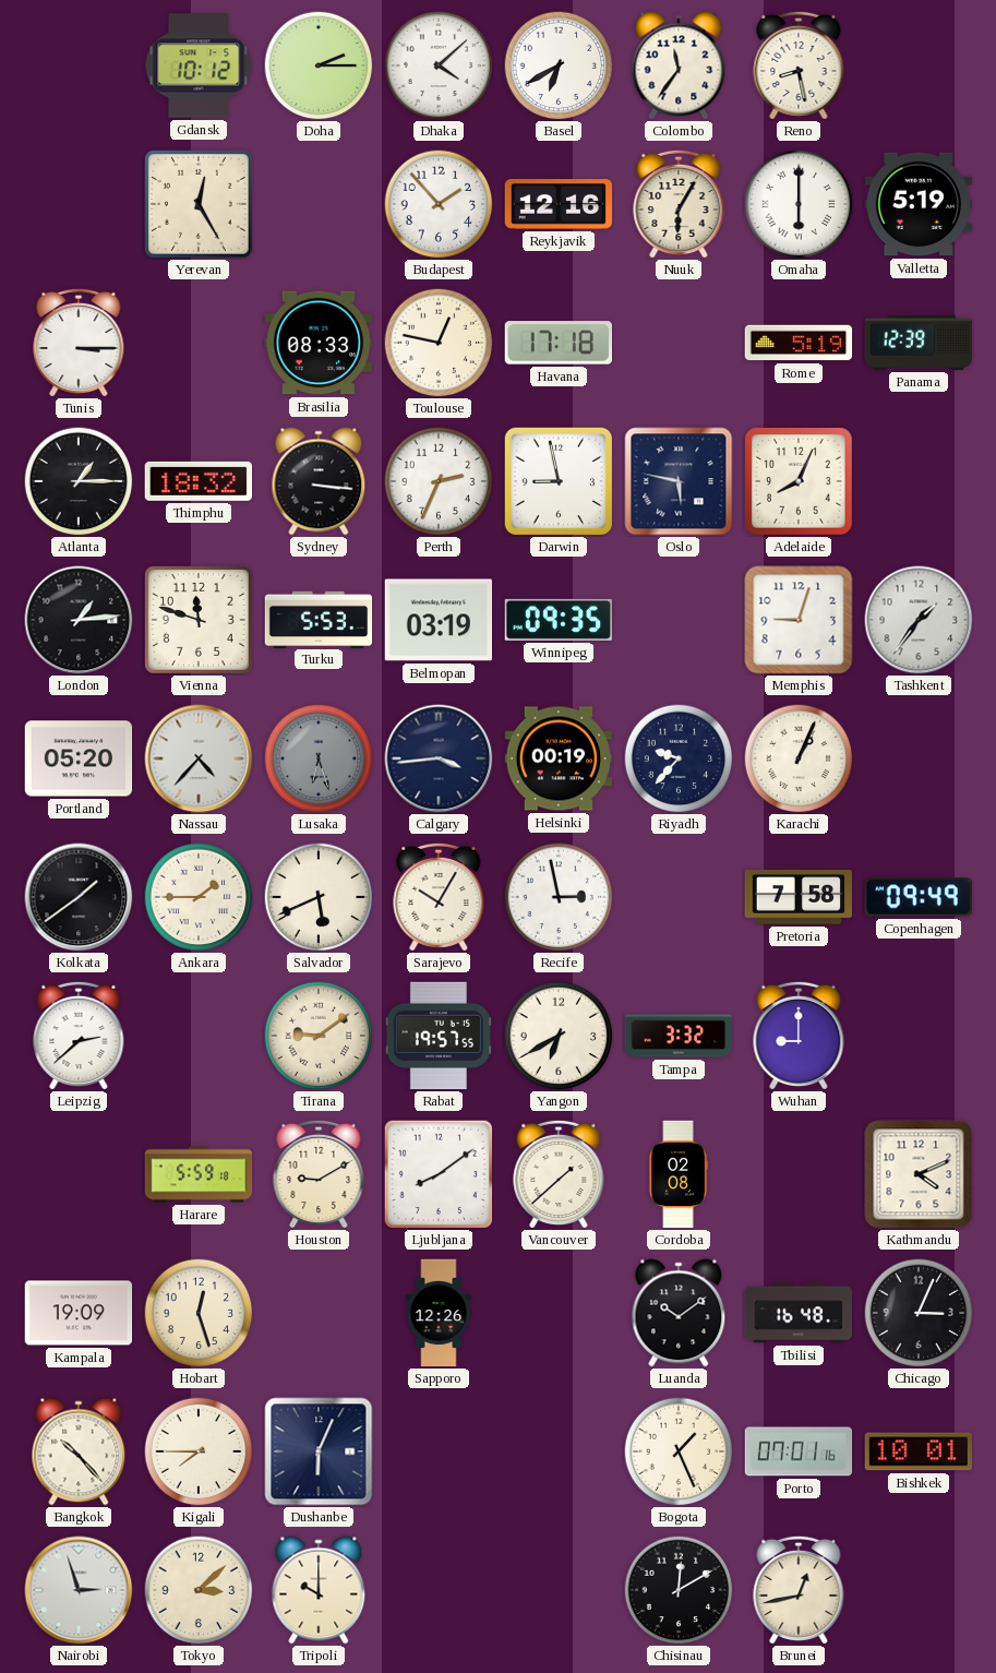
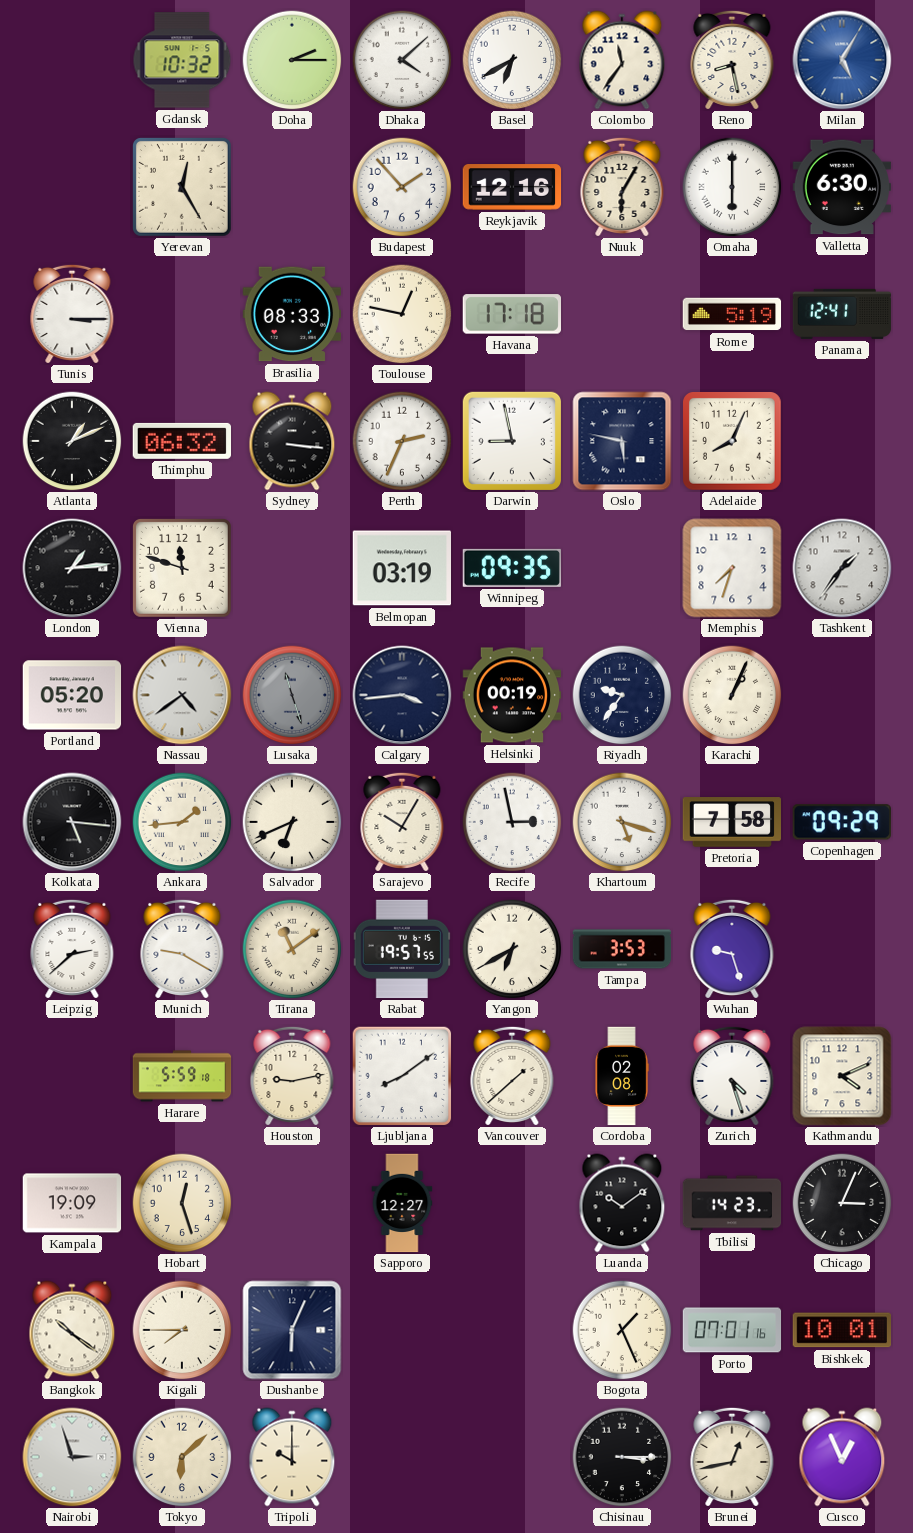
Gdansk: 10:12 -> 10:32 (182, 60)
Milan: none -> 5:05 (842, 60)
Valletta: 5:19 -> 6:30 (841, 187)
Panama: 12:39 -> 12:41 (842, 314)
Atlanta: 1:15 -> 1:11 (72, 441)
Thimphu: 18:32 -> 06:32 (181, 441)
Turku: 5:53 -> none (319, 619)
Memphis: 9:03 -> 7:33 (732, 568)
Nassau: 4:37 -> 4:39 (182, 695)
Lusaka: 6:27 -> 11:27 (292, 695)
Riyadh: 9:37 -> 9:36 (622, 695)
Kolkata: 1:39 -> 5:16 (72, 822)
Ankara: 1:45 -> 1:44 (182, 822)
Salvador: 5:41 -> 6:41 (292, 822)
Khartoum: none -> 5:18 (622, 822)
Copenhagen: 09:49 -> 09:29 (842, 822)
Munich: none -> 9:20 (182, 948)
Tirana: 9:09 -> 11:09 (292, 949)
Tampa: 3:32 -> 3:53 (622, 949)
Wuhan: 9:00 -> 9:27 (732, 948)
Houston: 9:10 -> 9:13 (292, 1075)
Zurich: none -> 4:27 (732, 1075)
Sapporo: 12:26 -> 12:27 (402, 1203)
Tbilisi: 16:48 -> 14:23 (732, 1203)
Bangkok: 10:23 -> 10:21 (72, 1330)
Tokyo: 3:08 -> 6:08 (182, 1457)
Chisinau: 12:10 -> 3:15 (622, 1457)
Cusco: none -> 12:56 (842, 1457)
